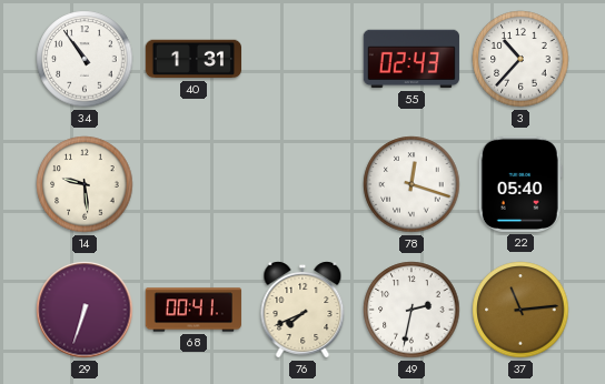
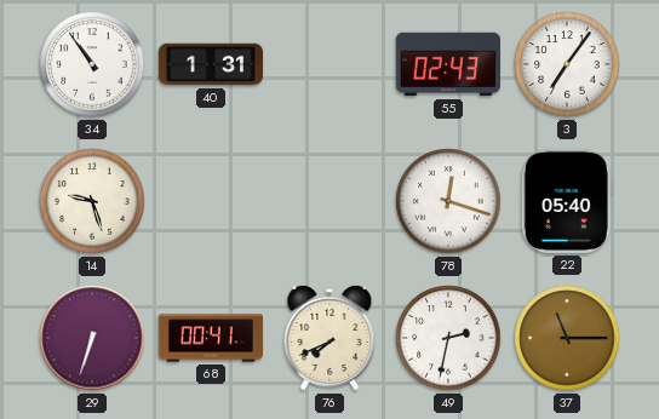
3: 10:37 -> 7:06 (567, 64)
14: 9:29 -> 9:27 (92, 201)
37: 11:14 -> 11:15 (567, 338)
